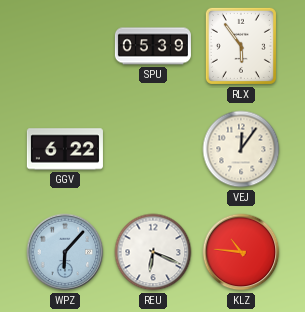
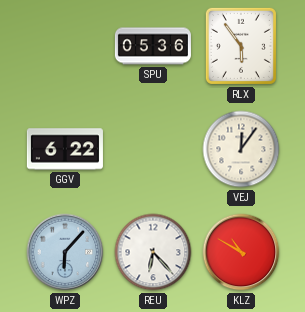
SPU: 05:39 -> 05:36 (153, 46)
REU: 6:19 -> 6:23 (153, 252)
KLZ: 10:46 -> 10:50 (241, 252)
